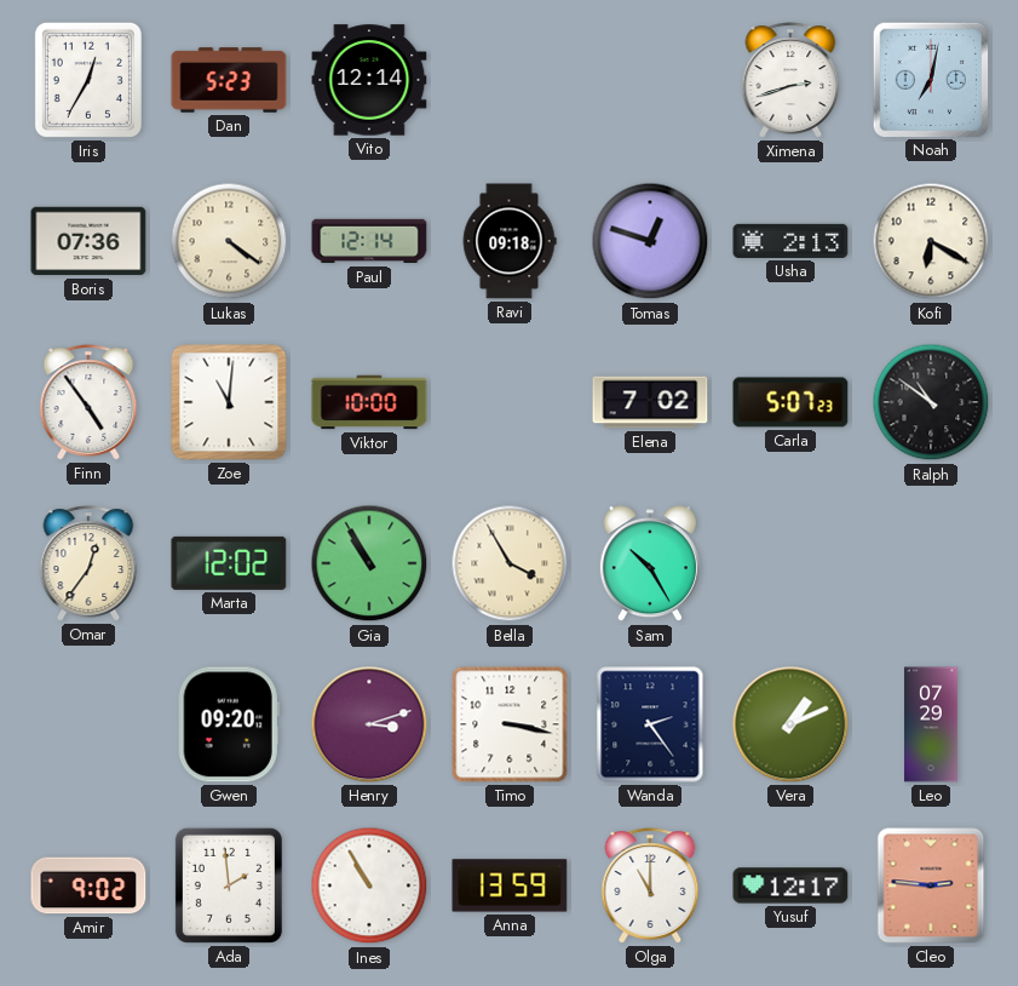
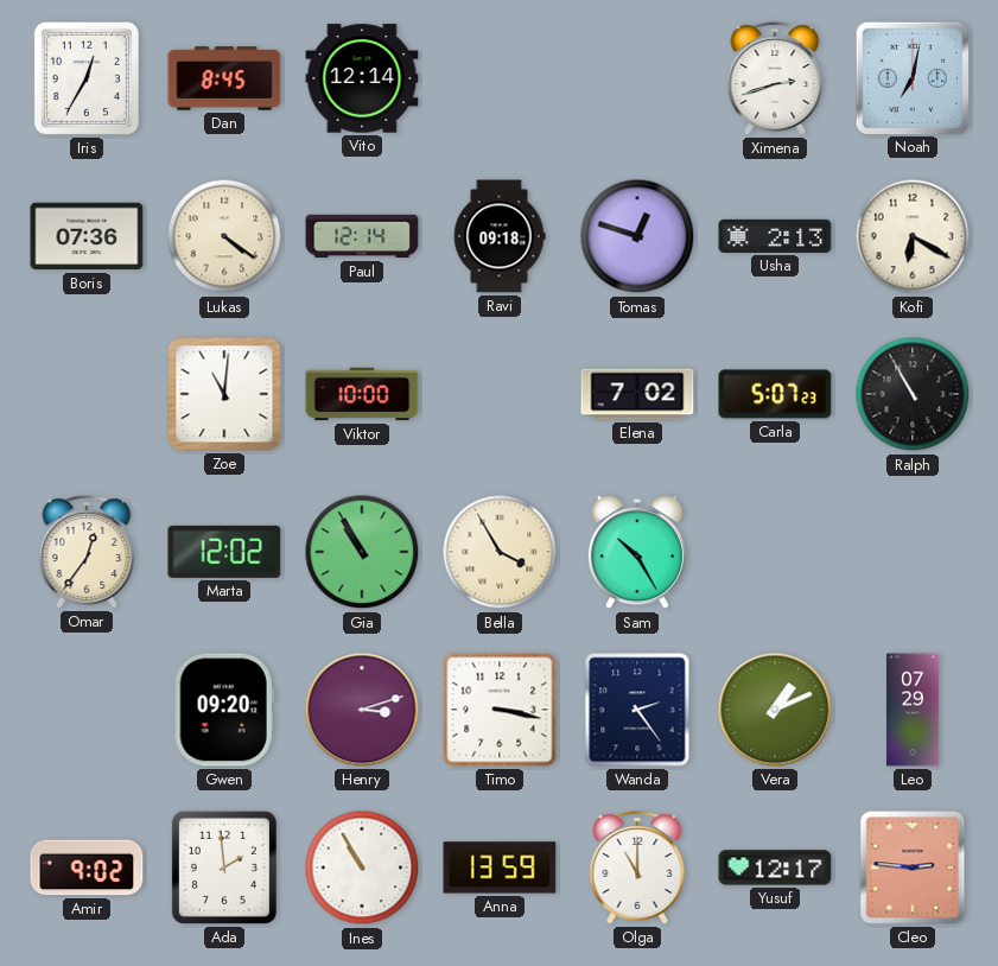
Dan: 5:23 -> 8:45 (224, 78)
Finn: 4:54 -> none (88, 402)
Ralph: 10:51 -> 10:55 (913, 394)
